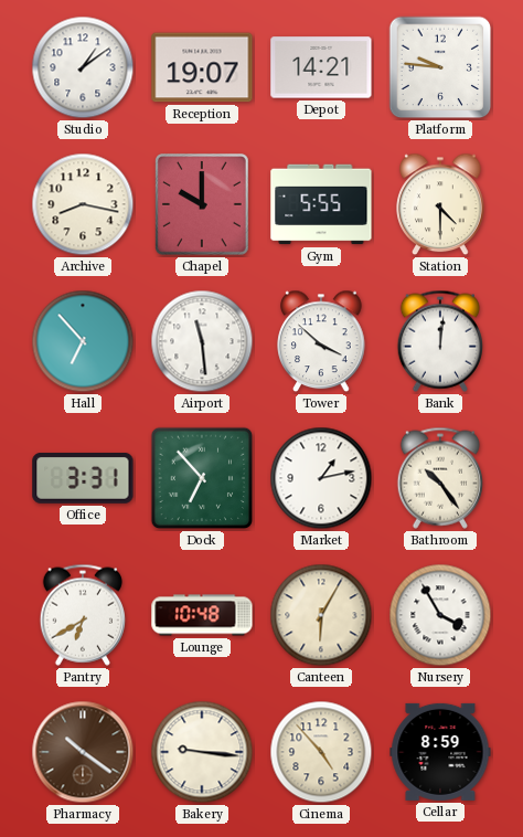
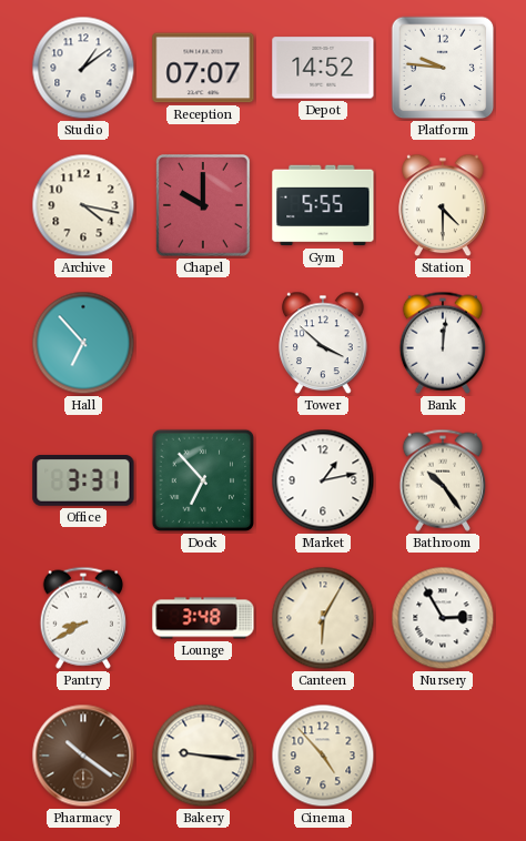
Reception: 19:07 -> 07:07 (203, 68)
Depot: 14:21 -> 14:52 (323, 68)
Archive: 8:17 -> 4:17 (83, 205)
Airport: 11:29 -> none (202, 341)
Pantry: 6:40 -> 8:40 (82, 618)
Lounge: 10:48 -> 3:48 (203, 618)
Nursery: 3:55 -> 2:55 (443, 618)
Cellar: 8:59 -> none (440, 752)
